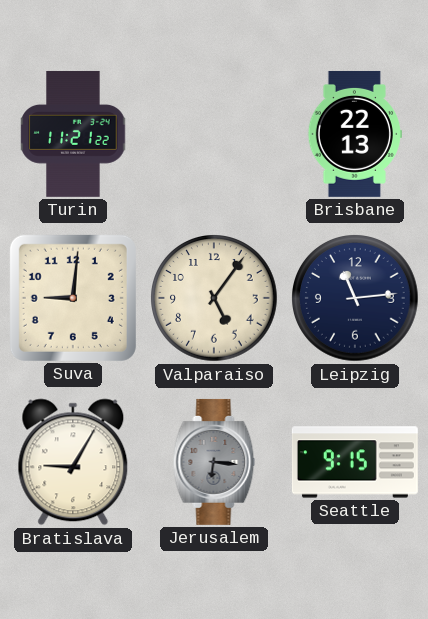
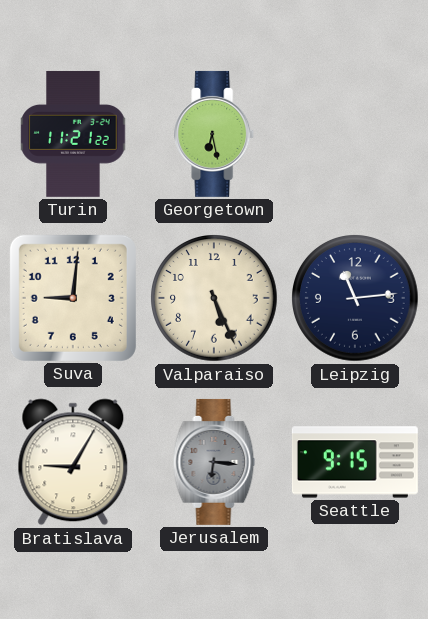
Georgetown: none -> 6:28 (215, 134)
Brisbane: 22:13 -> none (355, 134)
Valparaiso: 5:06 -> 5:26 (214, 298)
